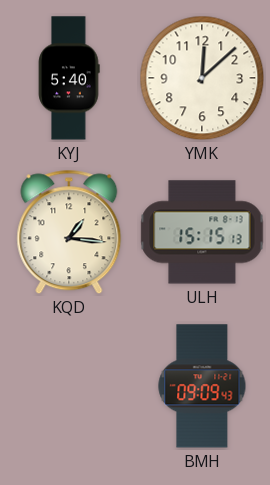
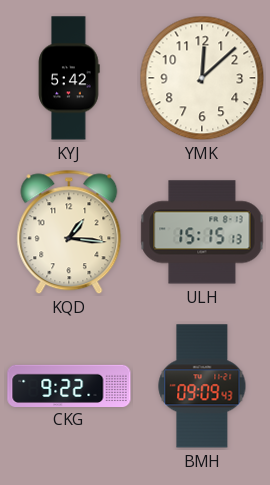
KYJ: 5:40 -> 5:42 (69, 78)
CKG: none -> 9:22 (69, 385)
